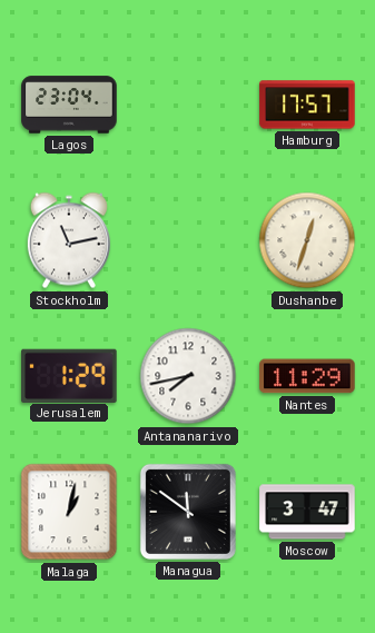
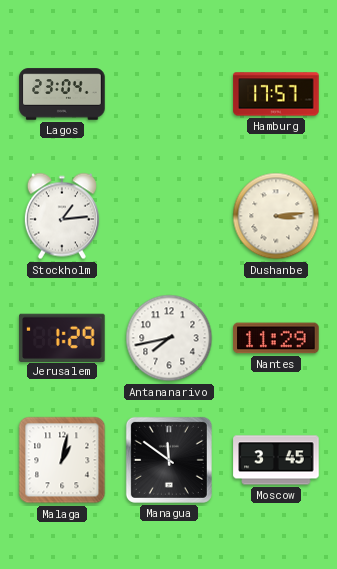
Stockholm: 11:13 -> 1:14 (62, 216)
Dushanbe: 12:33 -> 3:14 (276, 216)
Moscow: 3:47 -> 3:45 (276, 460)
